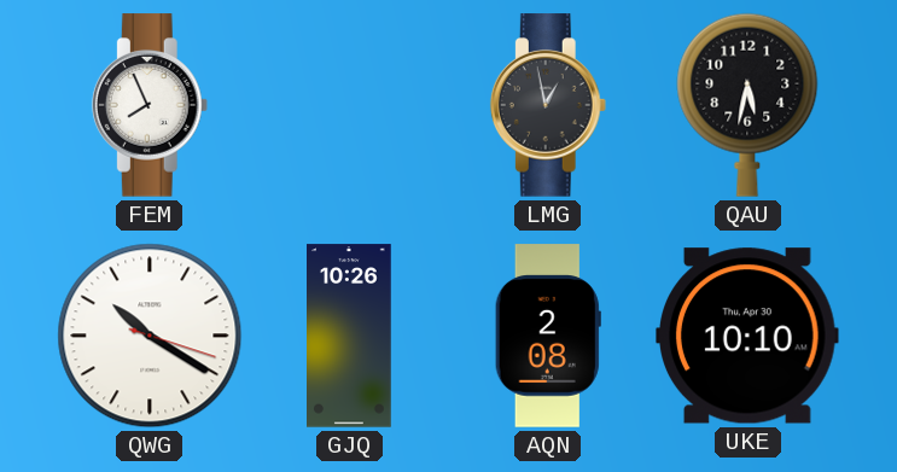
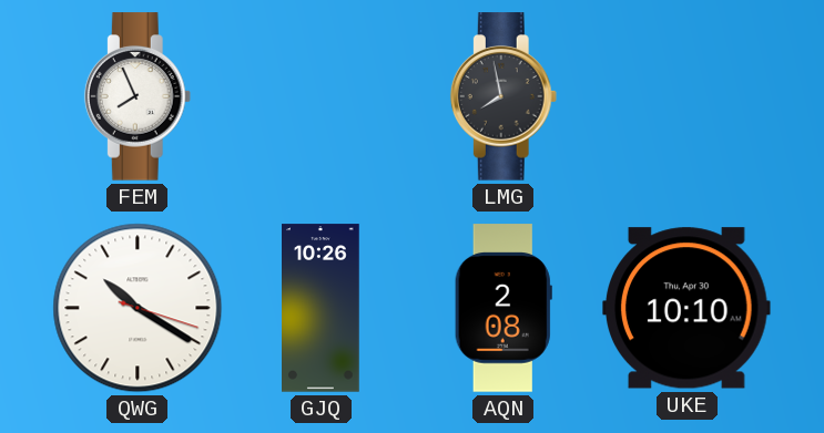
LMG: 12:58 -> 7:58 (503, 96)
QAU: 5:32 -> none (747, 105)
